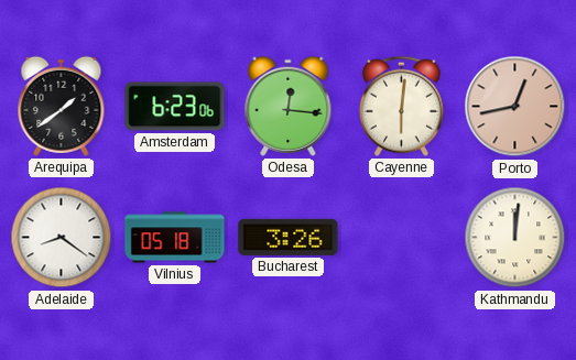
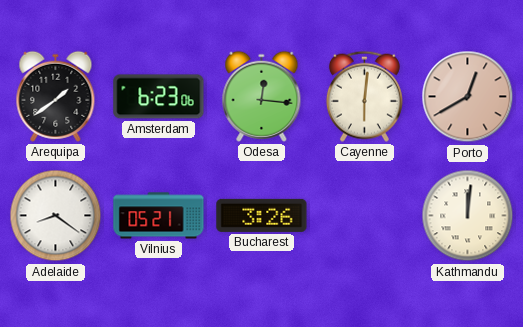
Porto: 12:43 -> 12:40 (468, 97)
Vilnius: 05:18 -> 05:21 (159, 216)
